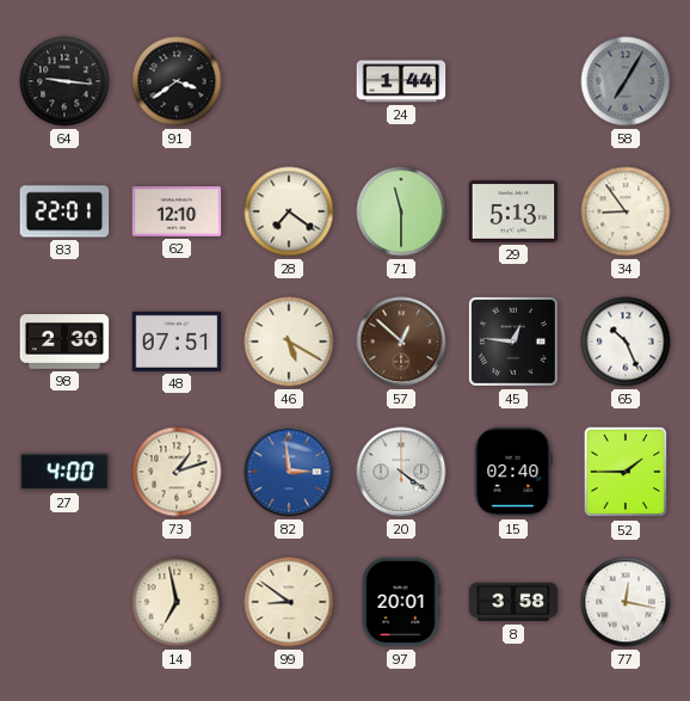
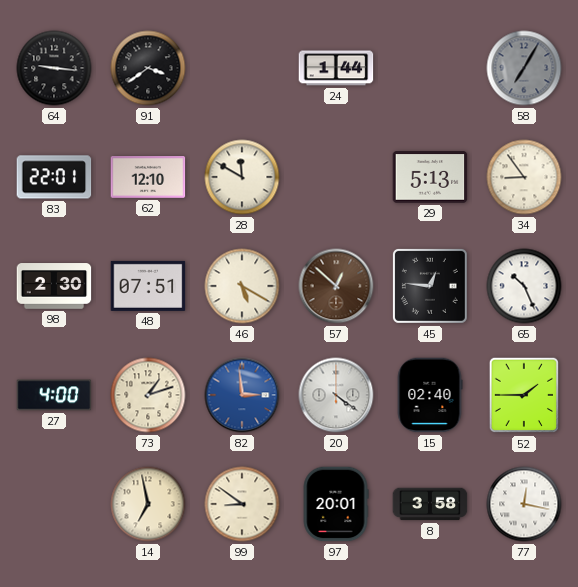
28: 7:21 -> 11:50 (242, 177)
71: 11:30 -> none (401, 211)
